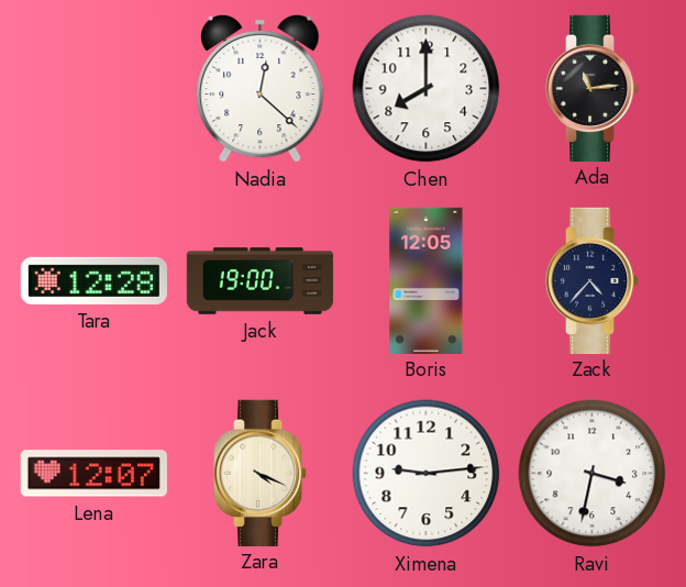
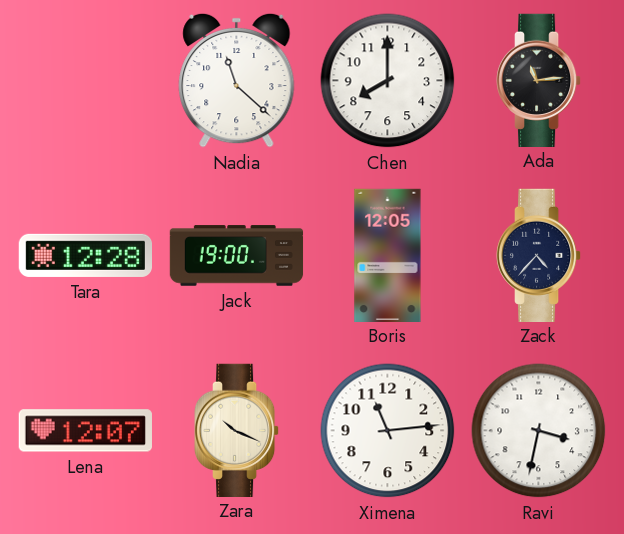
Nadia: 12:22 -> 11:22 (237, 80)
Zara: 4:19 -> 10:19 (237, 430)
Ximena: 9:14 -> 11:14 (388, 431)
